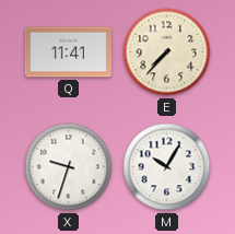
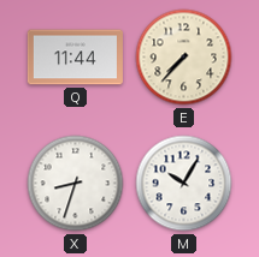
Q: 11:41 -> 11:44 (75, 58)
X: 9:33 -> 8:33 (76, 184)
